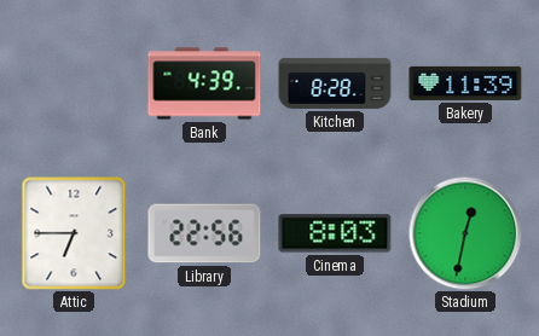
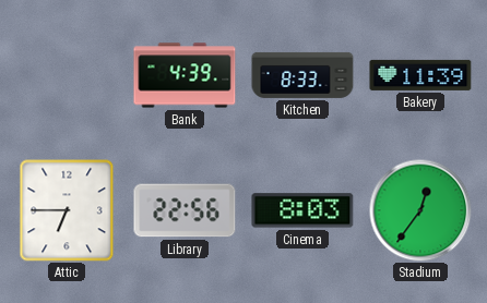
Kitchen: 8:28 -> 8:33 (302, 75)
Stadium: 12:32 -> 12:36 (420, 210)
